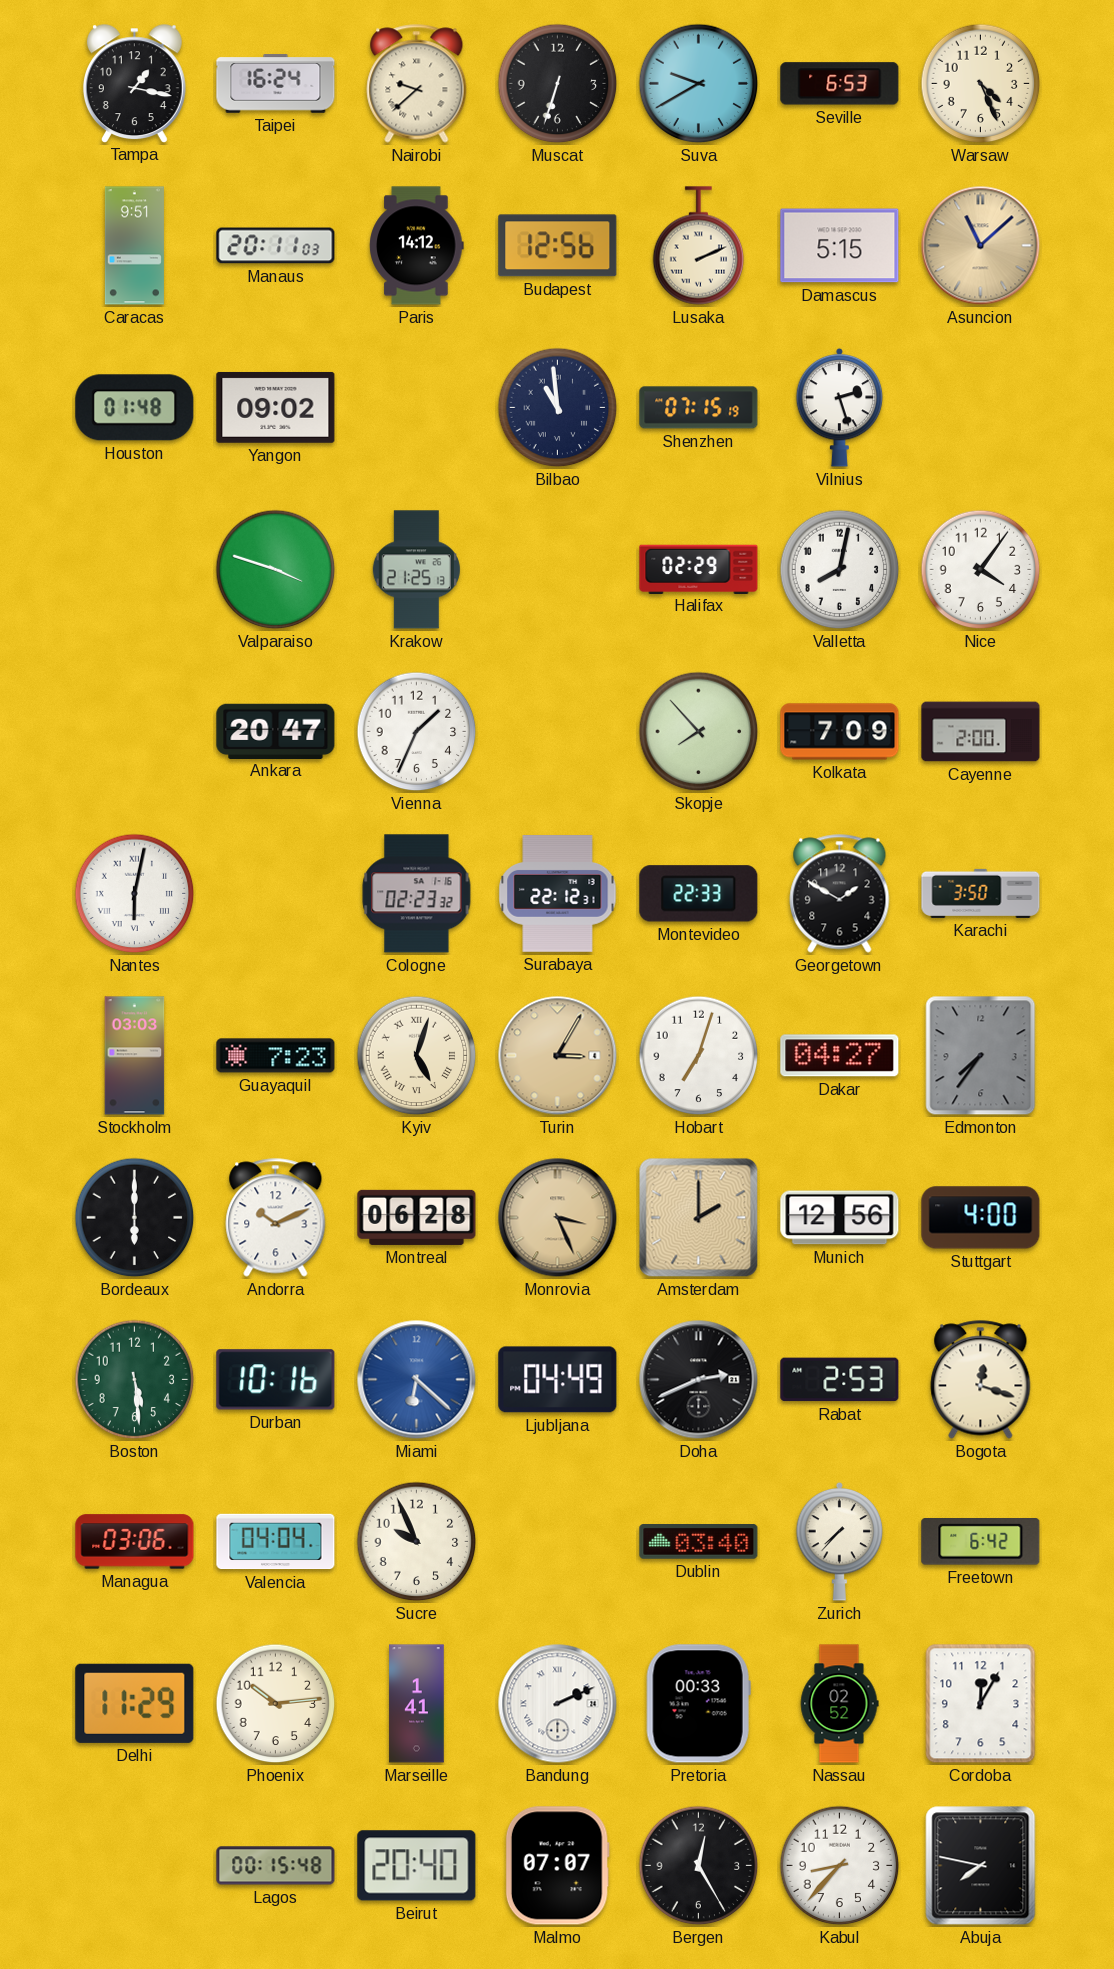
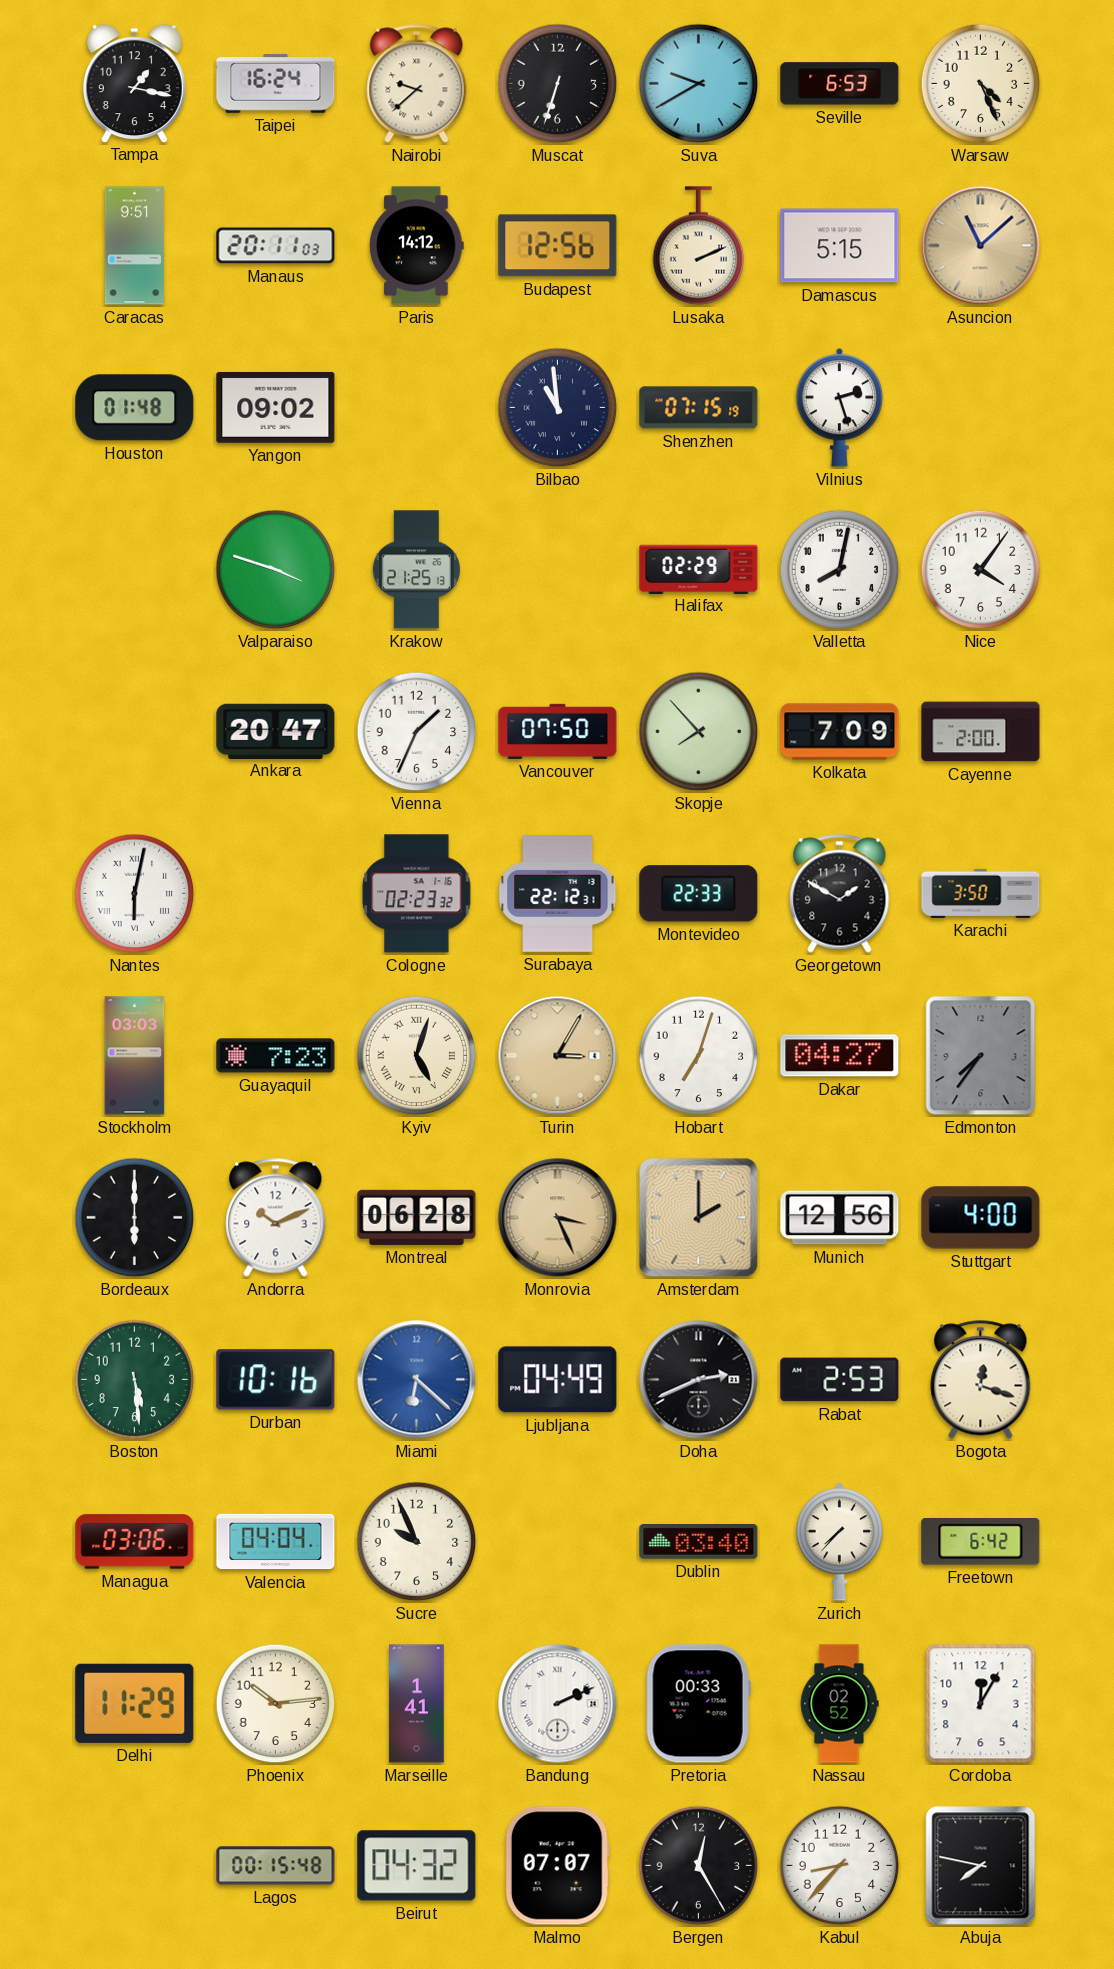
Vancouver: none -> 07:50 (558, 731)
Beirut: 20:40 -> 04:32 (417, 1866)
